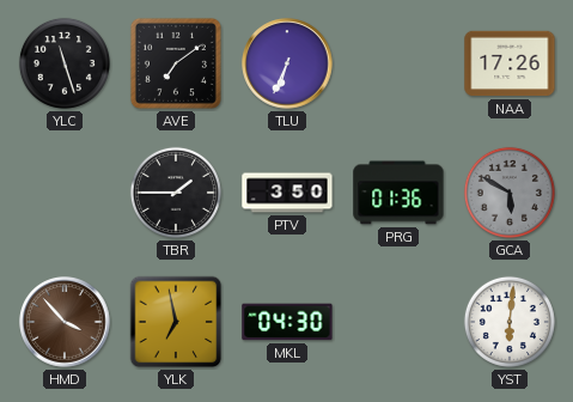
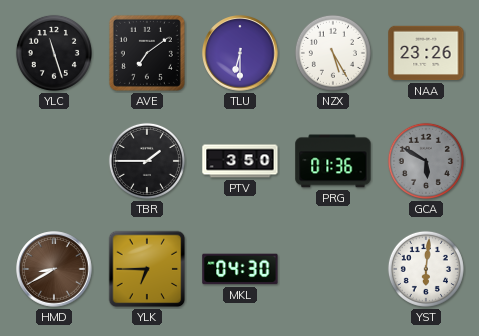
TLU: 6:34 -> 6:30 (240, 53)
NZX: none -> 5:25 (333, 53)
NAA: 17:26 -> 23:26 (426, 53)
HMD: 3:53 -> 8:40 (54, 269)
YLK: 6:58 -> 6:45 (147, 269)
